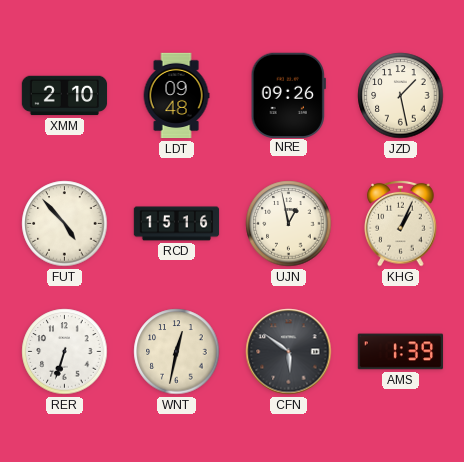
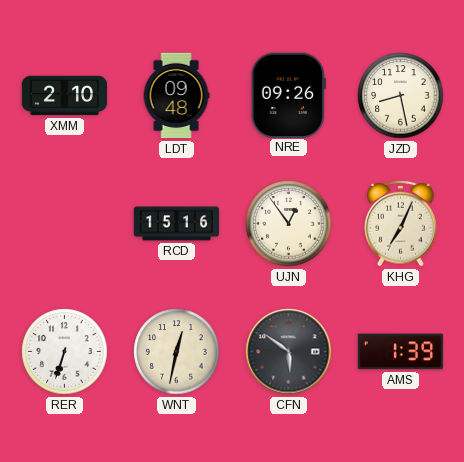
JZD: 1:28 -> 8:28 (401, 96)
FUT: 4:53 -> none (65, 224)
UJN: 12:58 -> 12:54 (289, 224)
KHG: 1:04 -> 7:04 (401, 223)
